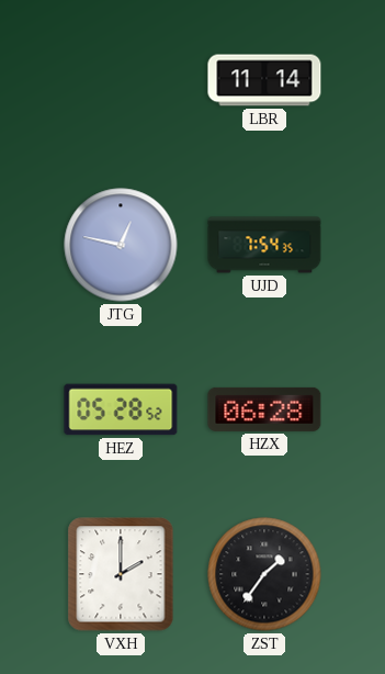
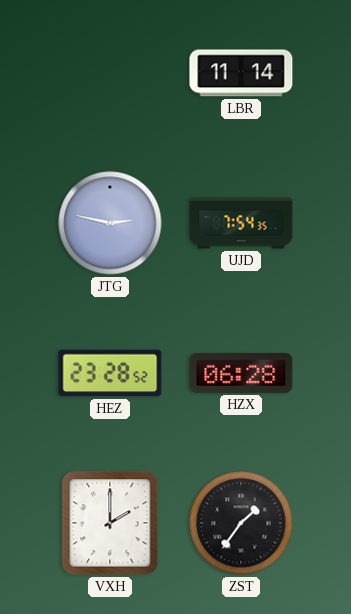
JTG: 12:47 -> 2:47 (110, 223)
HEZ: 05:28 -> 23:28 (110, 373)
